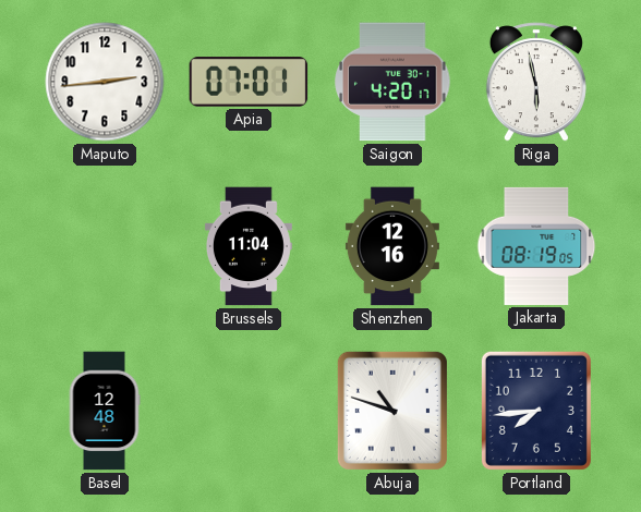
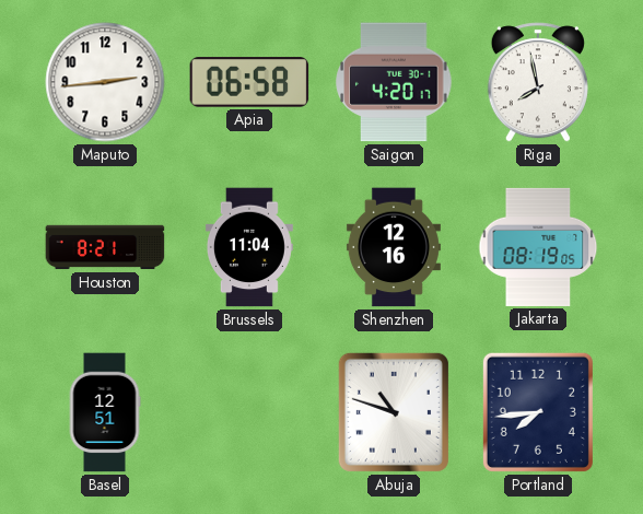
Apia: 07:01 -> 06:58 (249, 82)
Riga: 5:58 -> 7:58 (538, 82)
Houston: none -> 8:21 (105, 247)
Basel: 12:48 -> 12:51 (105, 412)
